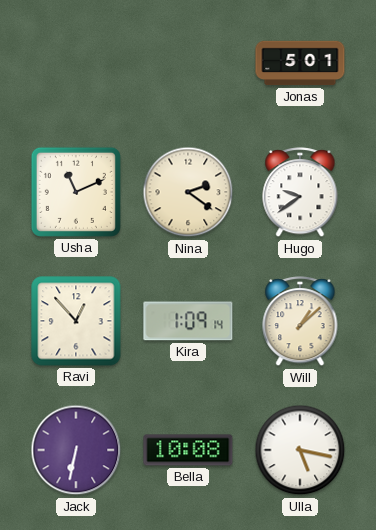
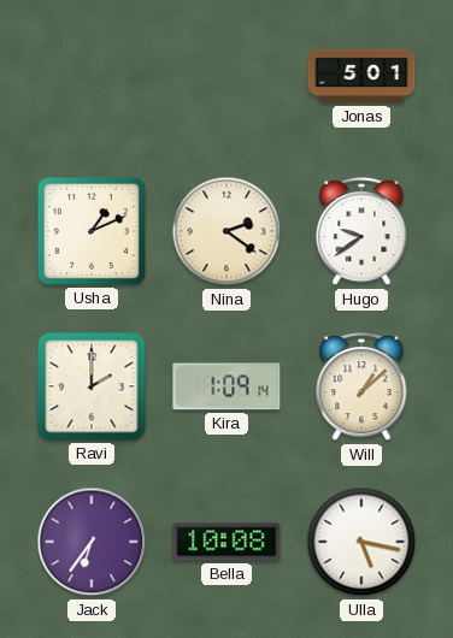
Usha: 11:11 -> 1:11 (92, 231)
Ravi: 12:53 -> 2:00 (92, 386)
Jack: 6:32 -> 6:36 (92, 542)
